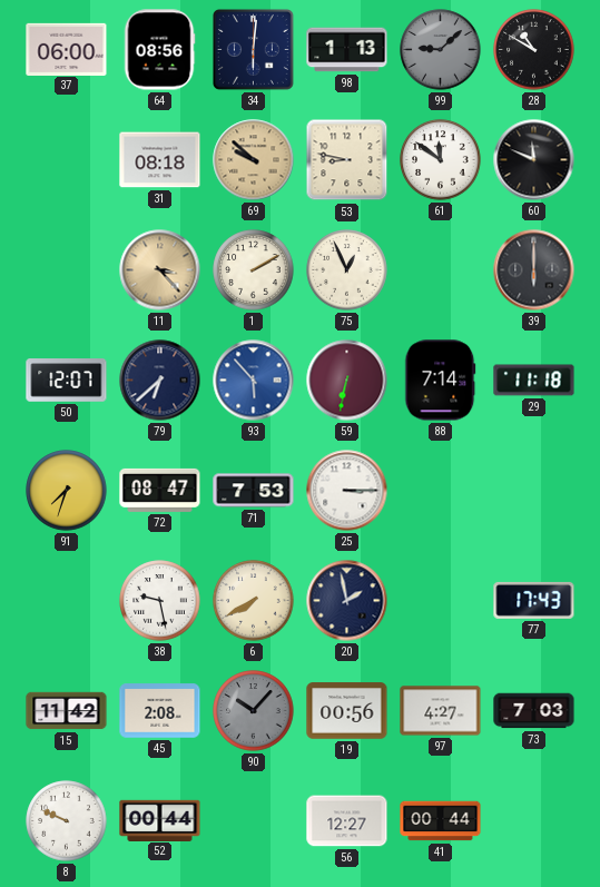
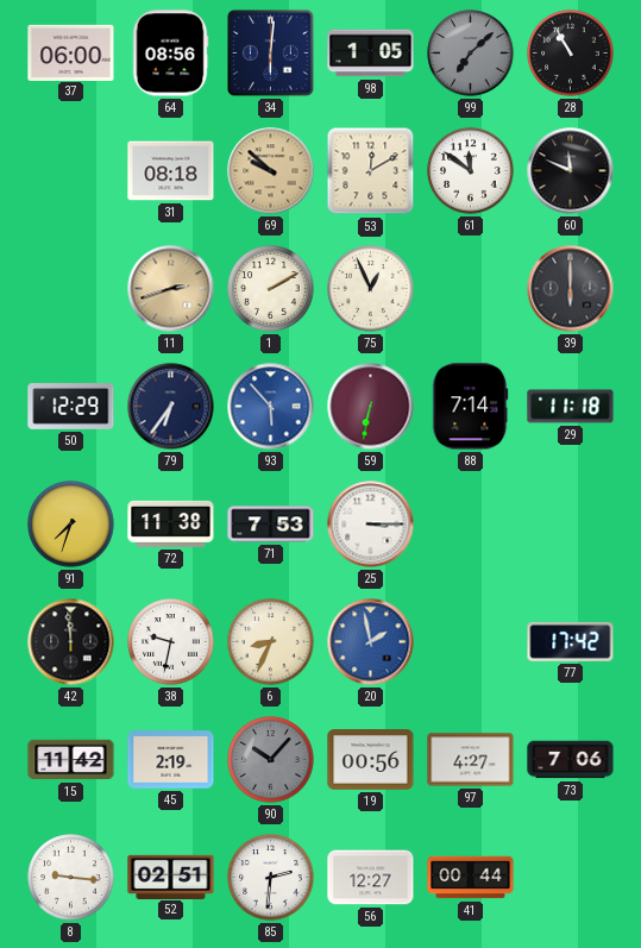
98: 1:13 -> 1:05 (371, 54)
99: 9:08 -> 7:08 (471, 54)
28: 10:50 -> 10:55 (571, 54)
53: 8:47 -> 12:10 (371, 171)
11: 3:23 -> 2:42 (171, 289)
50: 12:07 -> 12:29 (71, 407)
79: 6:38 -> 6:36 (171, 407)
72: 08:47 -> 11:38 (171, 523)
42: none -> 11:59 (71, 642)
38: 9:28 -> 9:32 (171, 642)
6: 7:40 -> 8:34 (271, 642)
20 dial: navy -> blue (371, 642)
77: 17:43 -> 17:42 (571, 641)
45: 2:08 -> 2:19 (171, 760)
73: 7:03 -> 7:06 (571, 760)
8: 9:49 -> 9:16 (71, 878)
52: 00:44 -> 02:51 (171, 877)
85: none -> 2:31 (271, 878)
